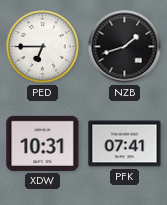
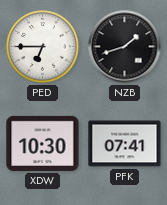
XDW: 10:31 -> 10:30 (43, 143)
